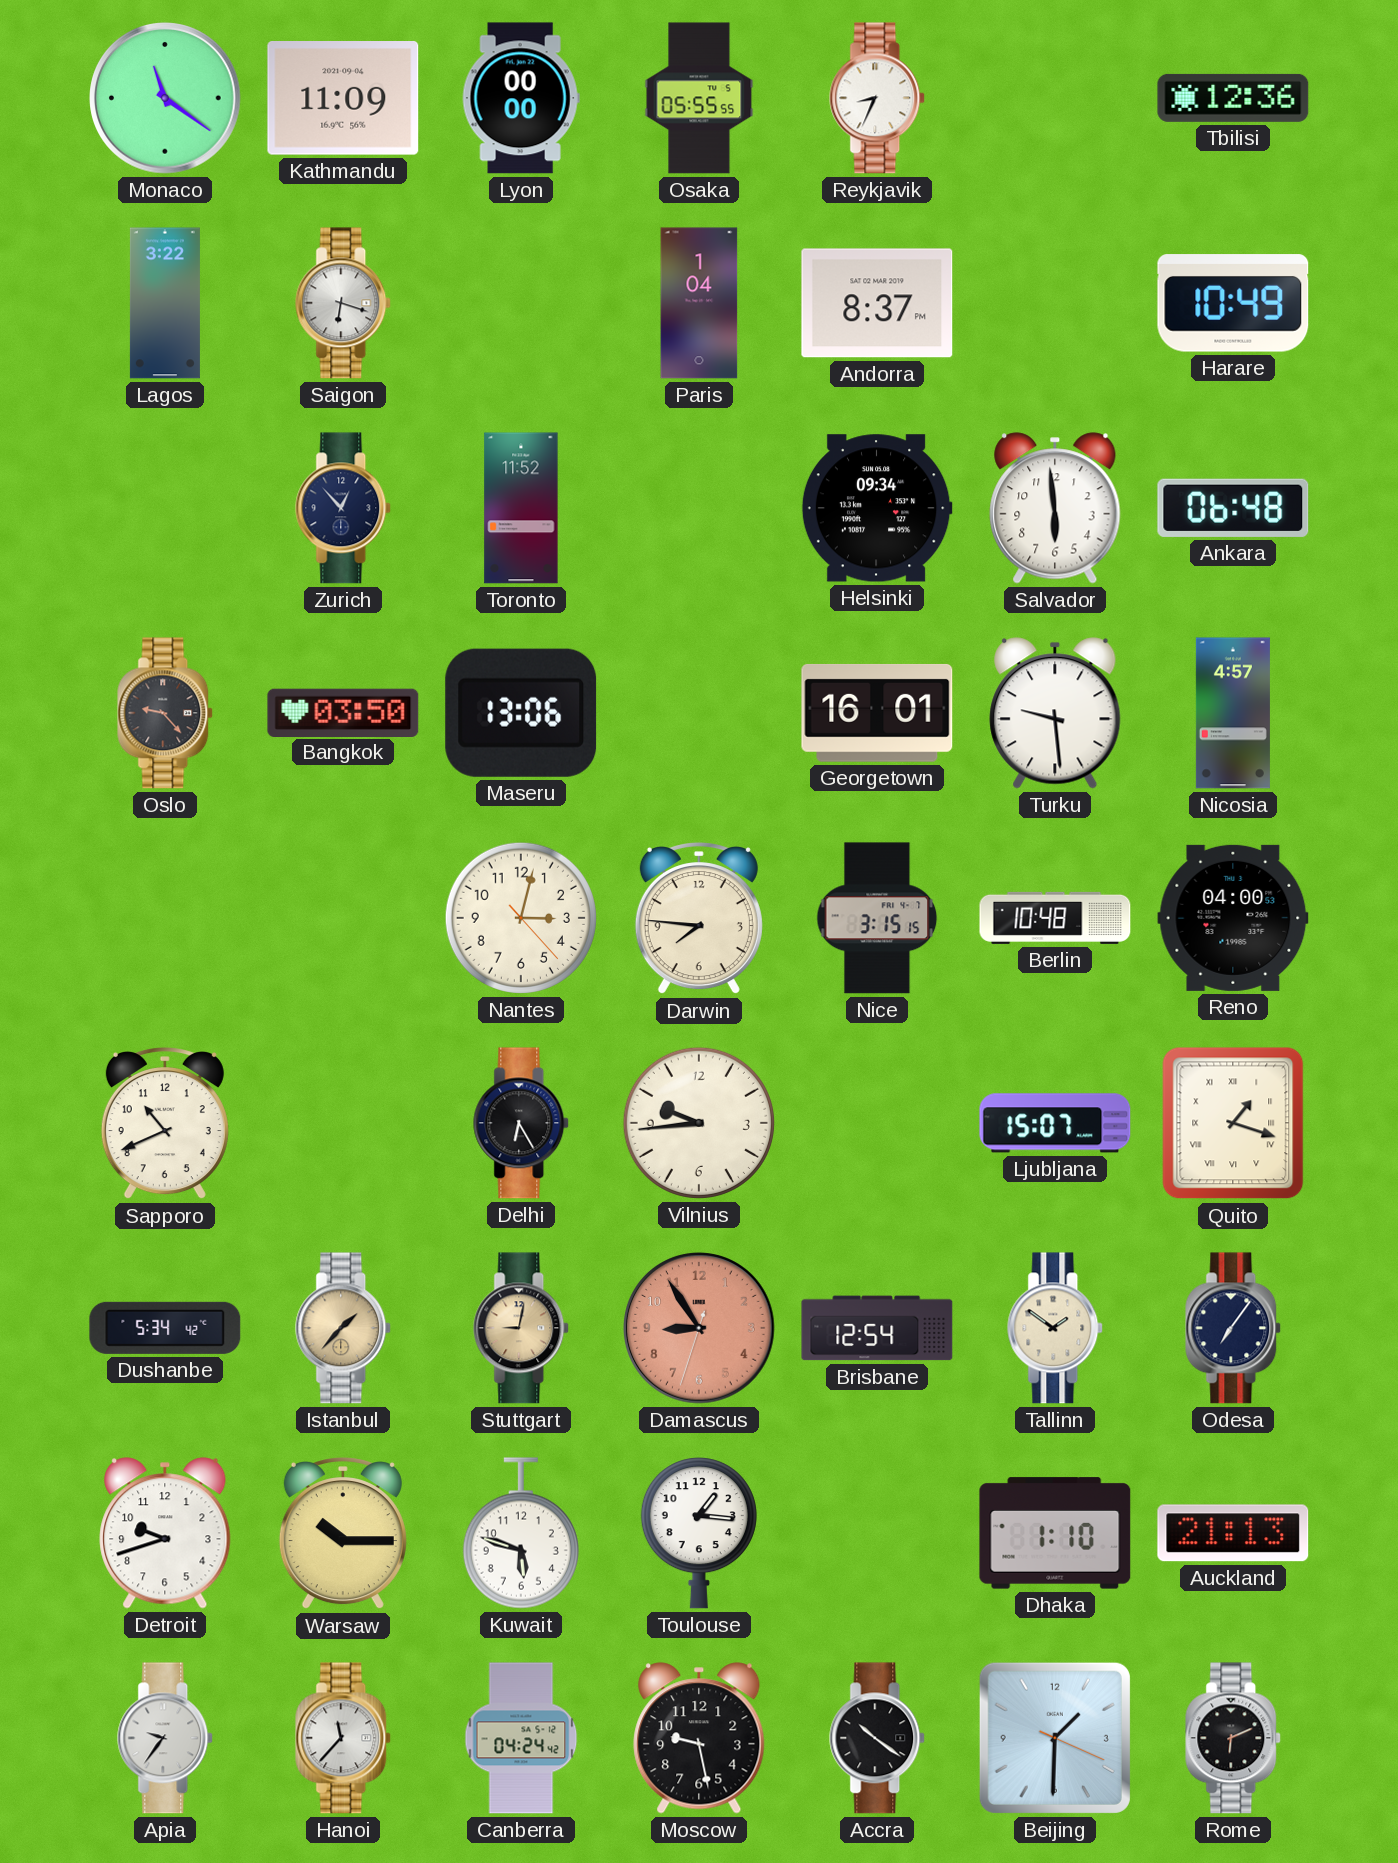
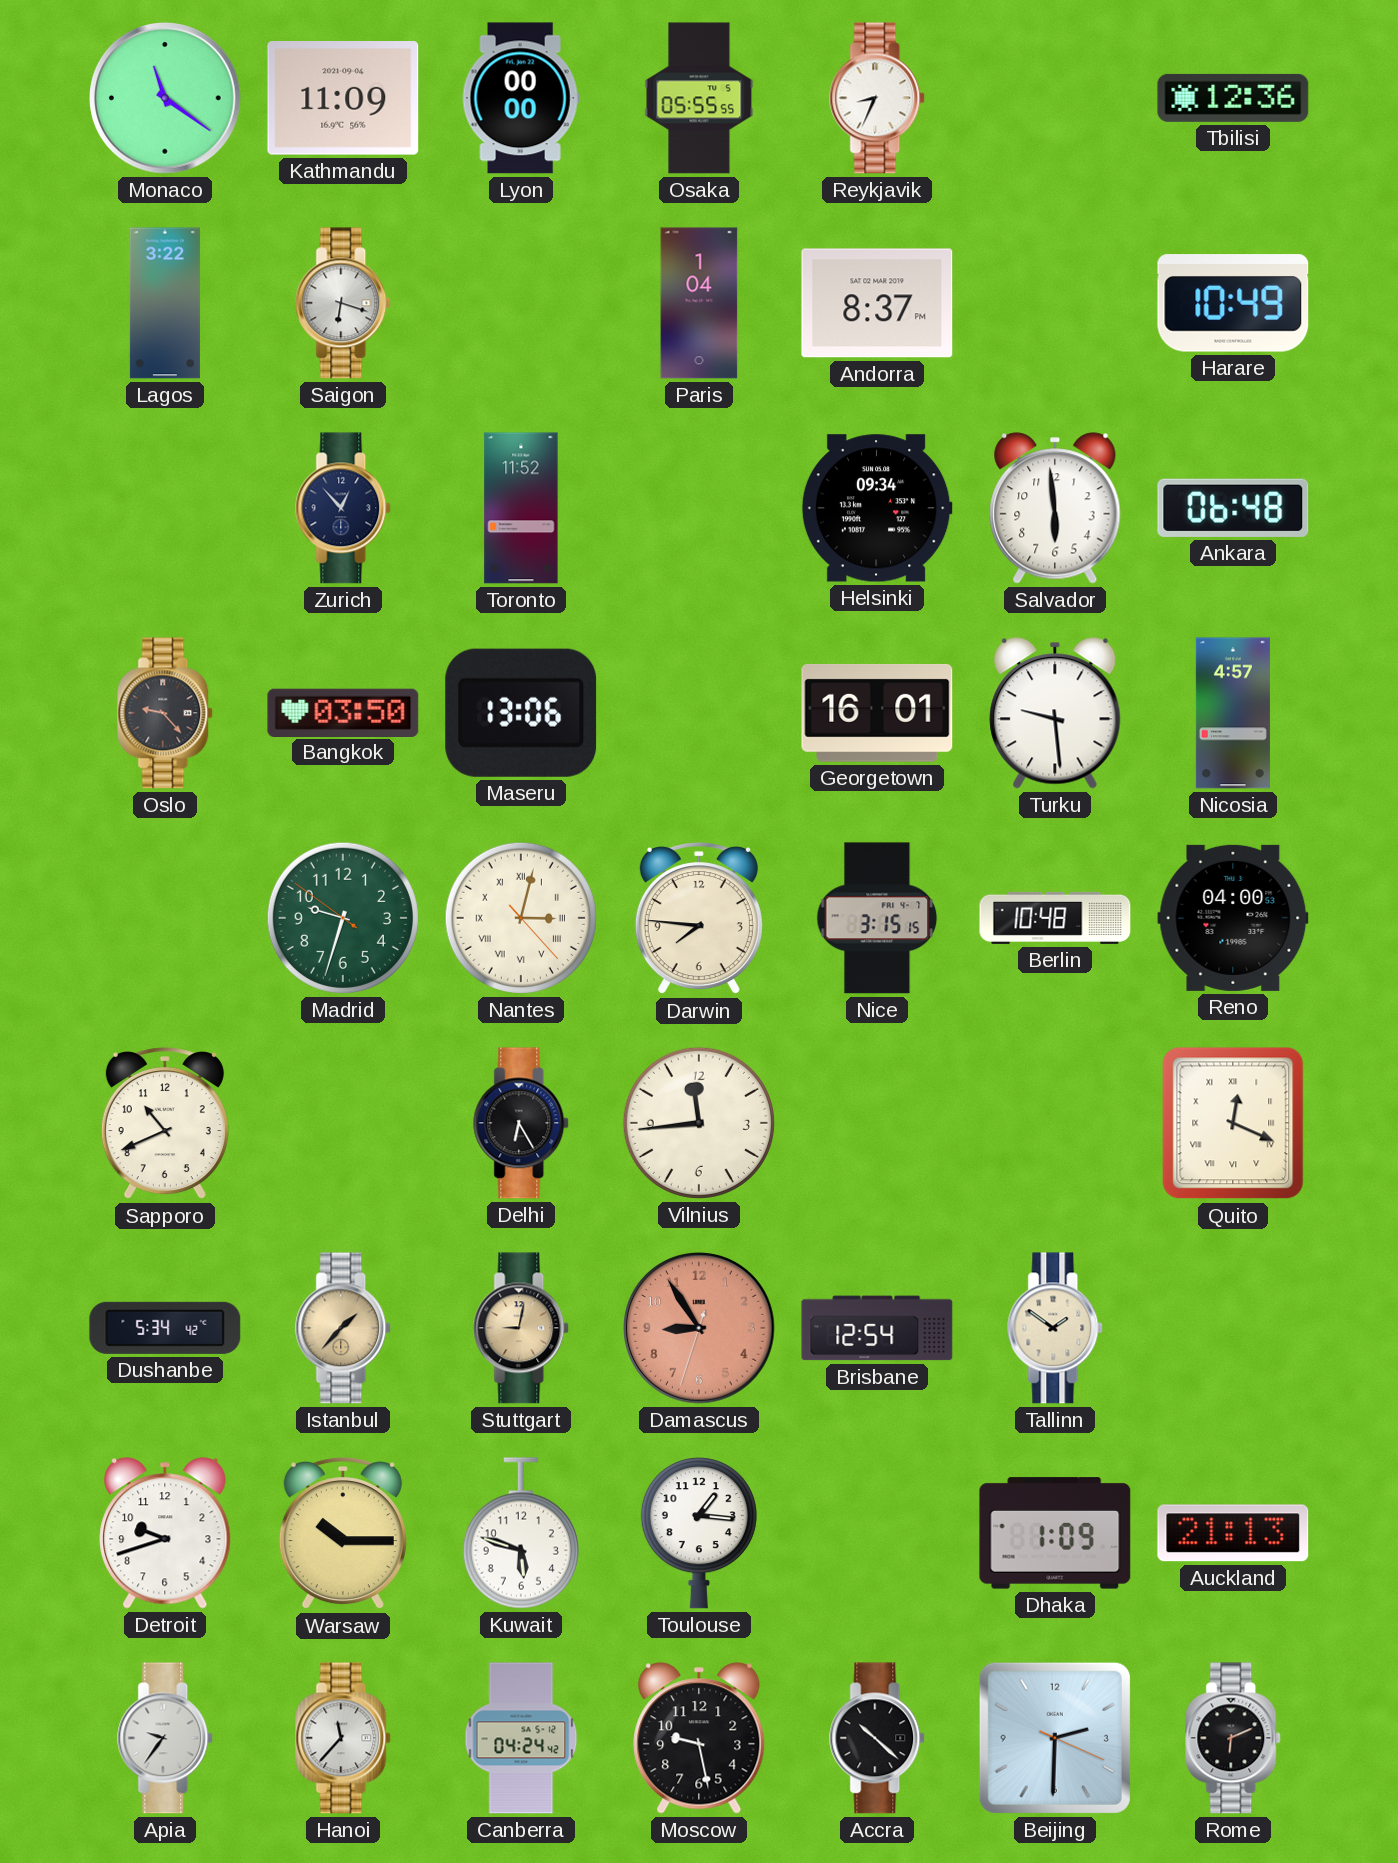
Madrid: none -> 9:32 (343, 918)
Nantes numerals: Arabic -> Roman (521, 918)
Vilnius: 9:44 -> 11:44 (699, 1123)
Ljubljana: 15:07 -> none (1055, 1123)
Quito: 1:18 -> 12:19 (1233, 1123)
Odesa: 7:06 -> none (1234, 1328)
Dhaka: 1:10 -> 1:09 (1055, 1533)
Accra: 10:21 -> 10:22 (878, 1738)
Beijing: 1:30 -> 2:30 (1055, 1738)
